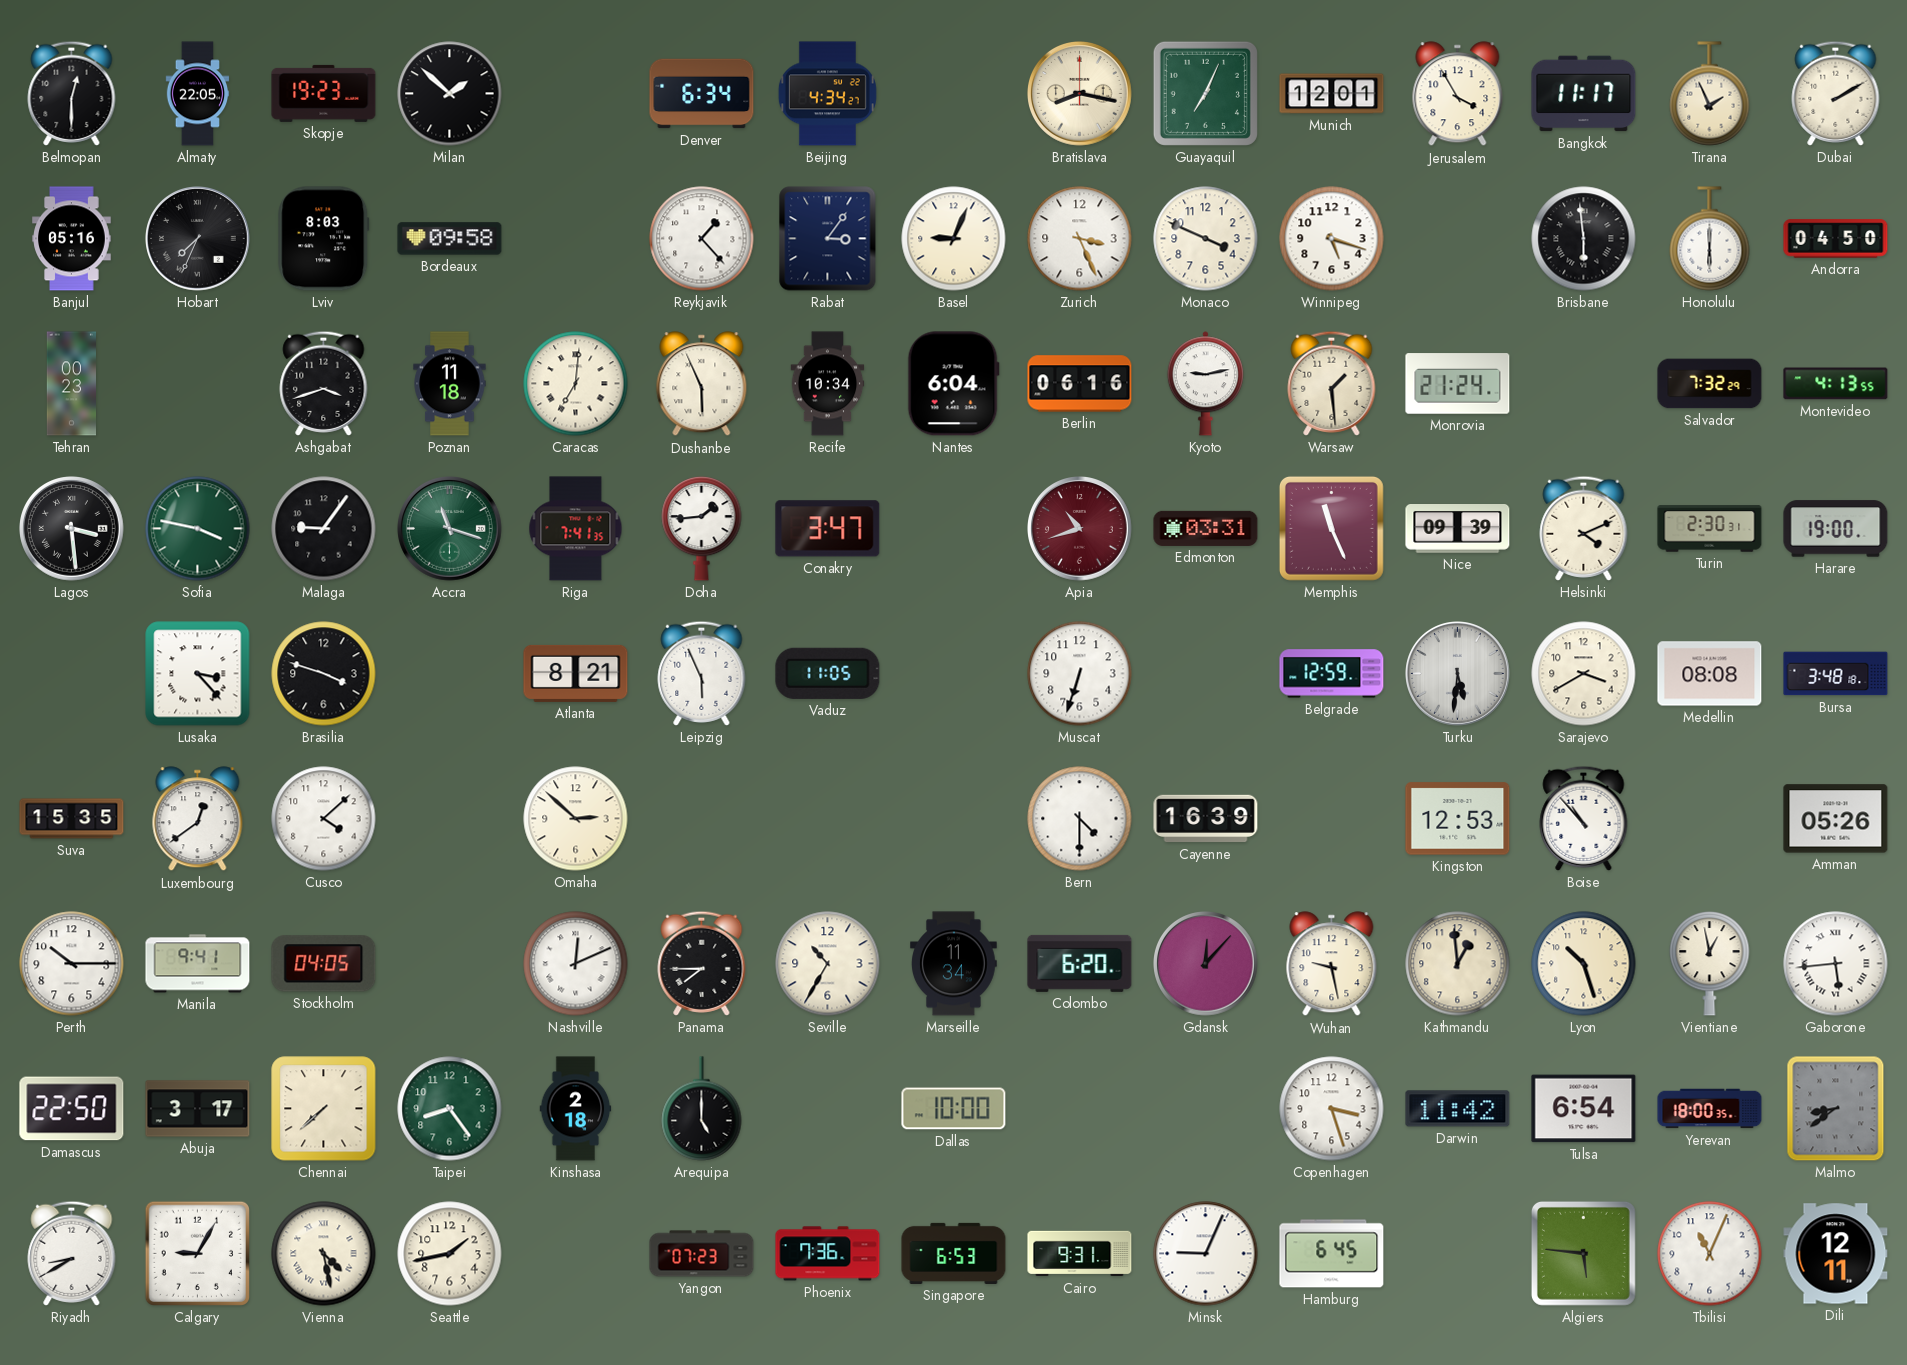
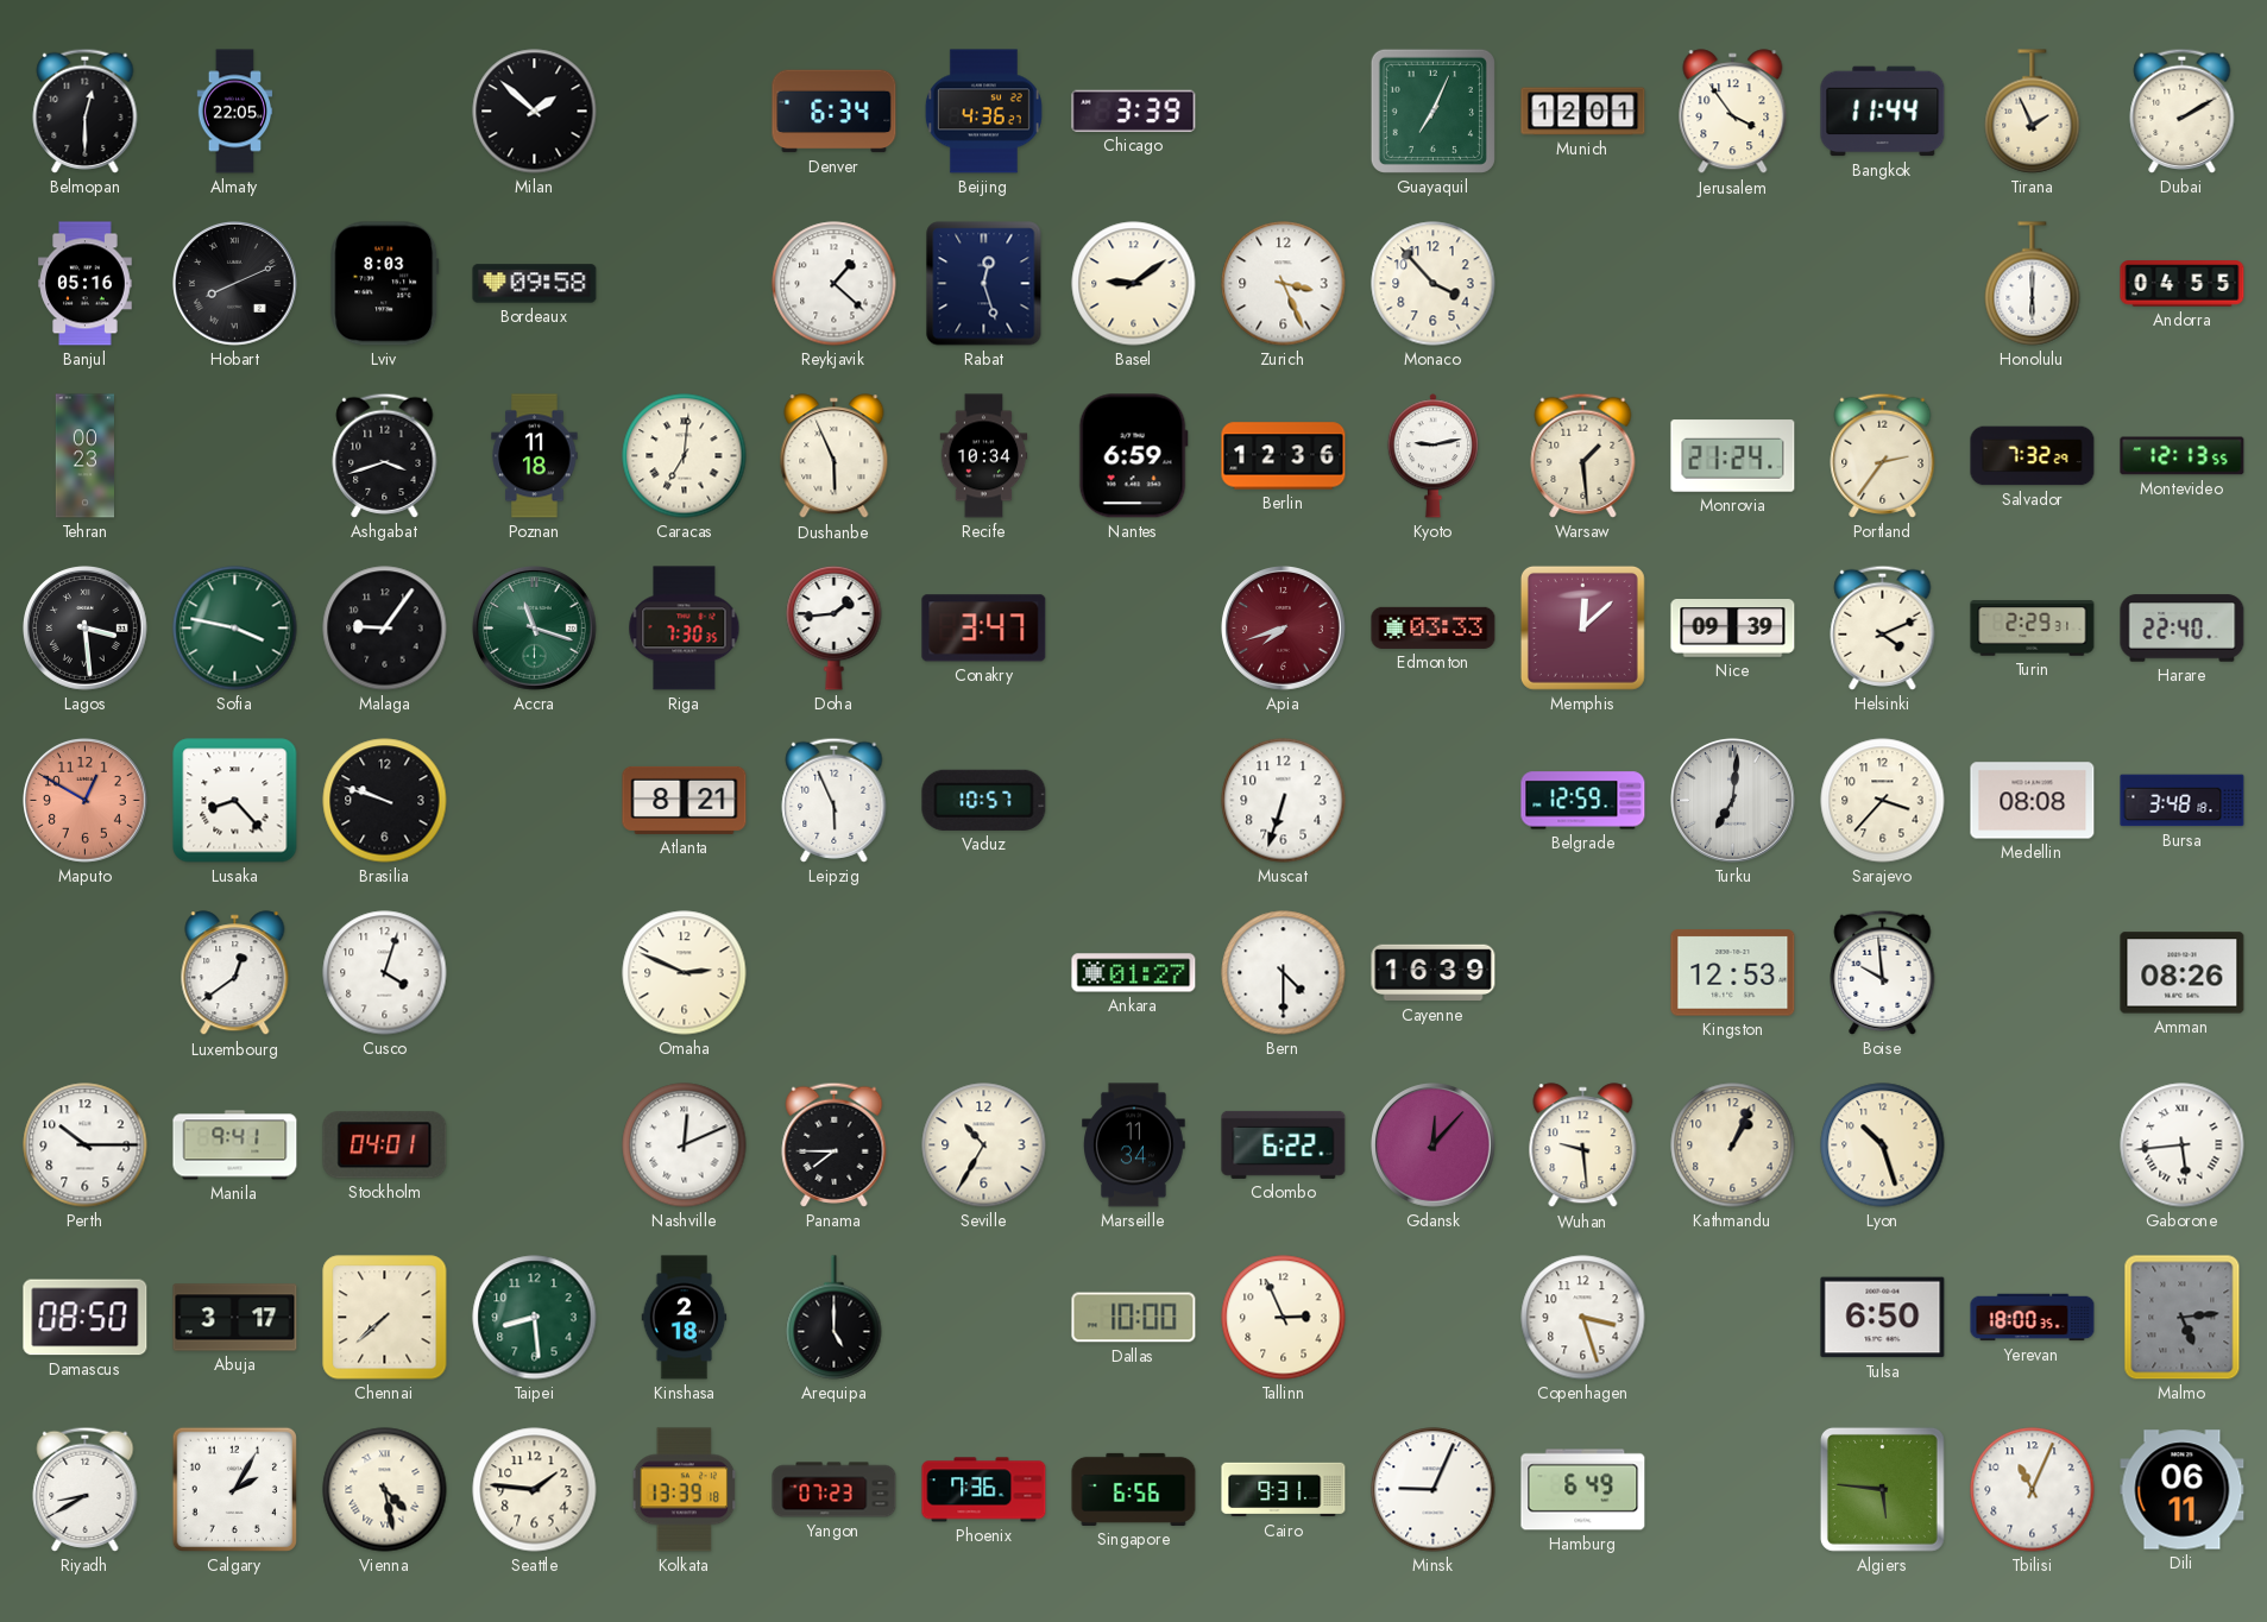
Skopje: 19:23 -> none (324, 93)
Beijing: 4:34 -> 4:36 (983, 112)
Chicago: none -> 3:39 (1134, 111)
Bratislava: 8:17 -> none (1080, 94)
Jerusalem: 3:55 -> 3:54 (1733, 112)
Bangkok: 11:17 -> 11:44 (1883, 112)
Hobart: 7:34 -> 8:11 (235, 284)
Reykjavik: 1:23 -> 1:22 (835, 284)
Rabat: 3:06 -> 12:27 (984, 284)
Basel: 9:04 -> 9:09 (1134, 284)
Monaco: 3:49 -> 3:53 (1434, 284)
Winnipeg: 5:18 -> none (1332, 239)
Brisbane: 5:59 -> none (1584, 239)
Andorra: 04:50 -> 04:55 (2183, 284)
Nantes: 6:04 -> 6:59 (1133, 456)
Berlin: 06:16 -> 12:36 (1284, 456)
Portland: none -> 2:36 (1883, 455)
Montevideo: 4:13 -> 12:13 (2183, 456)
Riga: 7:41 -> 7:30 (685, 629)
Apia: 10:42 -> 7:42 (1284, 629)
Edmonton: 03:31 -> 03:33 (1434, 627)
Memphis: 11:26 -> 12:08 (1582, 627)
Turin: 2:30 -> 2:29 (2033, 629)
Harare: 19:00 -> 22:40 (2183, 629)
Maputo: none -> 12:50 (86, 801)
Lusaka: 3:23 -> 8:23 (235, 801)
Brasilia: 3:48 -> 9:48 (385, 801)
Vaduz: 11:05 -> 10:57 (984, 800)
Turku: 5:31 -> 7:01 (1733, 801)
Sarajevo: 3:40 -> 3:37 (1883, 801)
Suva: 15:35 -> none (72, 819)
Cusco: 4:08 -> 4:03 (385, 973)
Omaha: 2:52 -> 2:49 (685, 973)
Ankara: none -> 01:27 (1134, 973)
Boise: 10:53 -> 9:59 (1883, 972)
Amman: 05:26 -> 08:26 (2183, 973)
Stockholm: 04:05 -> 04:01 (385, 1146)
Colombo: 6:20 -> 6:22 (1284, 1144)
Wuhan: 9:28 -> 9:29 (1583, 1146)
Kathmandu: 12:59 -> 1:04 (1733, 1146)
Vientiane: 12:58 -> none (1710, 963)
Damascus: 22:50 -> 08:50 (86, 1318)
Taipei: 8:24 -> 8:29 (535, 1318)
Tallinn: none -> 2:56 (1284, 1318)
Darwin: 11:42 -> none (1458, 1109)
Tulsa: 6:54 -> 6:50 (1883, 1318)
Malmo: 8:39 -> 5:14 (2183, 1318)
Calgary: 9:05 -> 2:05 (234, 1489)
Seattle: 1:43 -> 1:46 (535, 1490)
Kolkata: none -> 13:39 (685, 1490)
Singapore: 6:53 -> 6:56 (1134, 1489)
Hamburg: 6:45 -> 6:49 (1583, 1490)
Dili: 12:11 -> 06:11 (2183, 1490)
